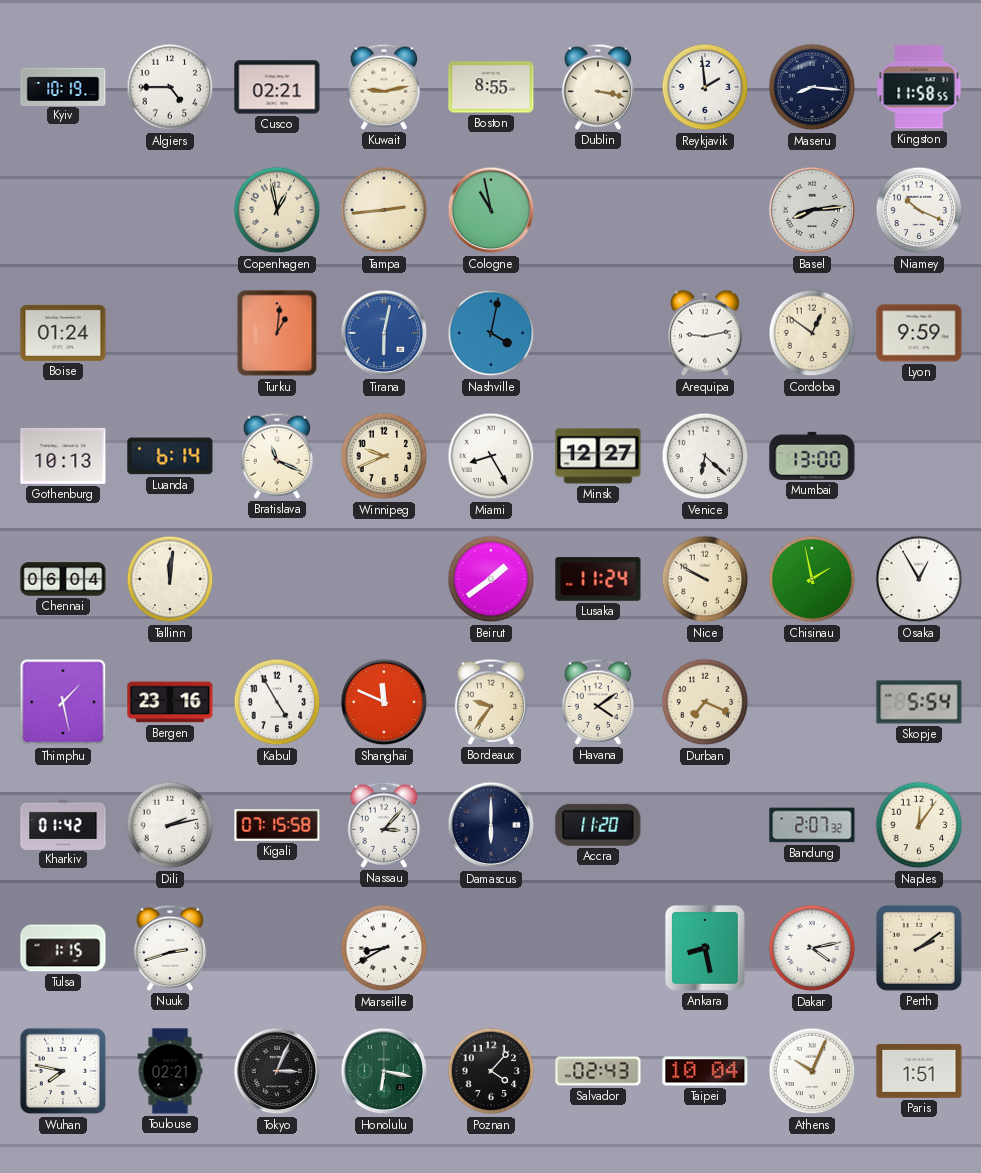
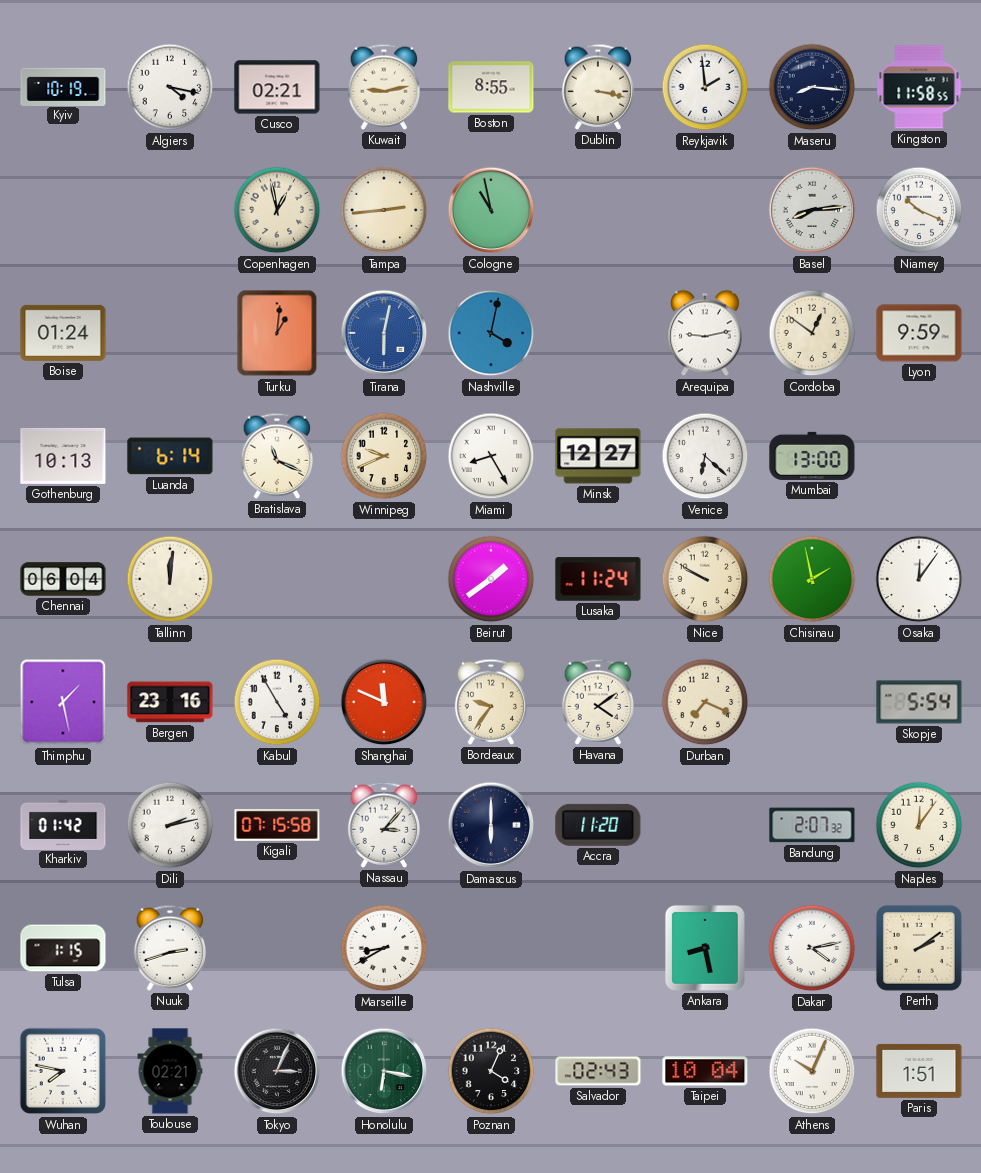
Algiers: 4:45 -> 4:17 (170, 87)
Osaka: 12:55 -> 12:06 (919, 579)
Poznan: 4:07 -> 4:04 (491, 1071)
